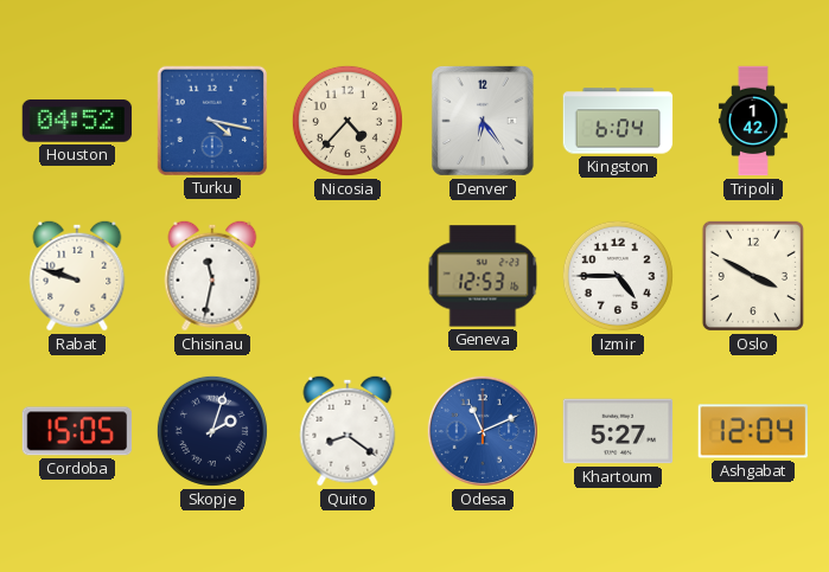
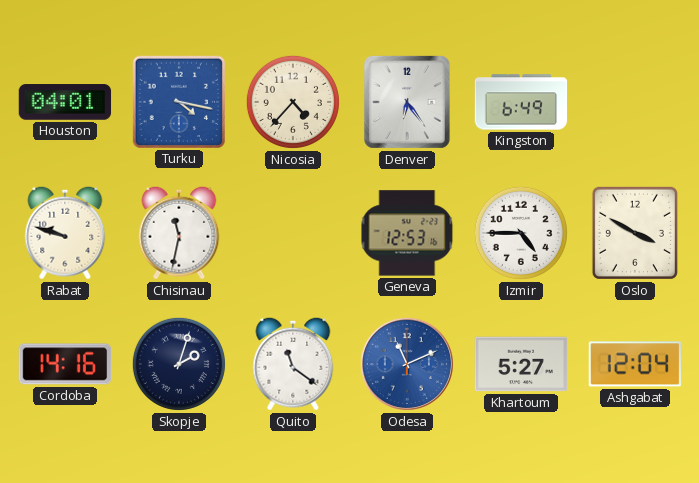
Houston: 04:52 -> 04:01 (65, 102)
Kingston: 6:04 -> 6:49 (521, 102)
Tripoli: 1:42 -> none (753, 121)
Cordoba: 15:05 -> 14:16 (65, 364)
Quito: 8:21 -> 11:21 (293, 364)
